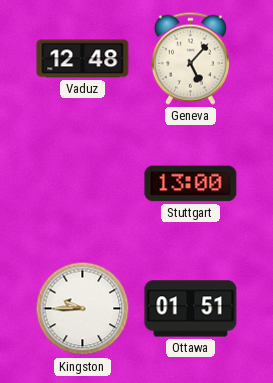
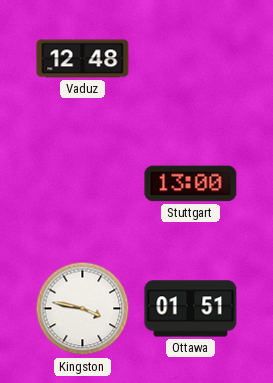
Geneva: 5:07 -> none (190, 58)
Kingston: 9:45 -> 3:47 (83, 309)
